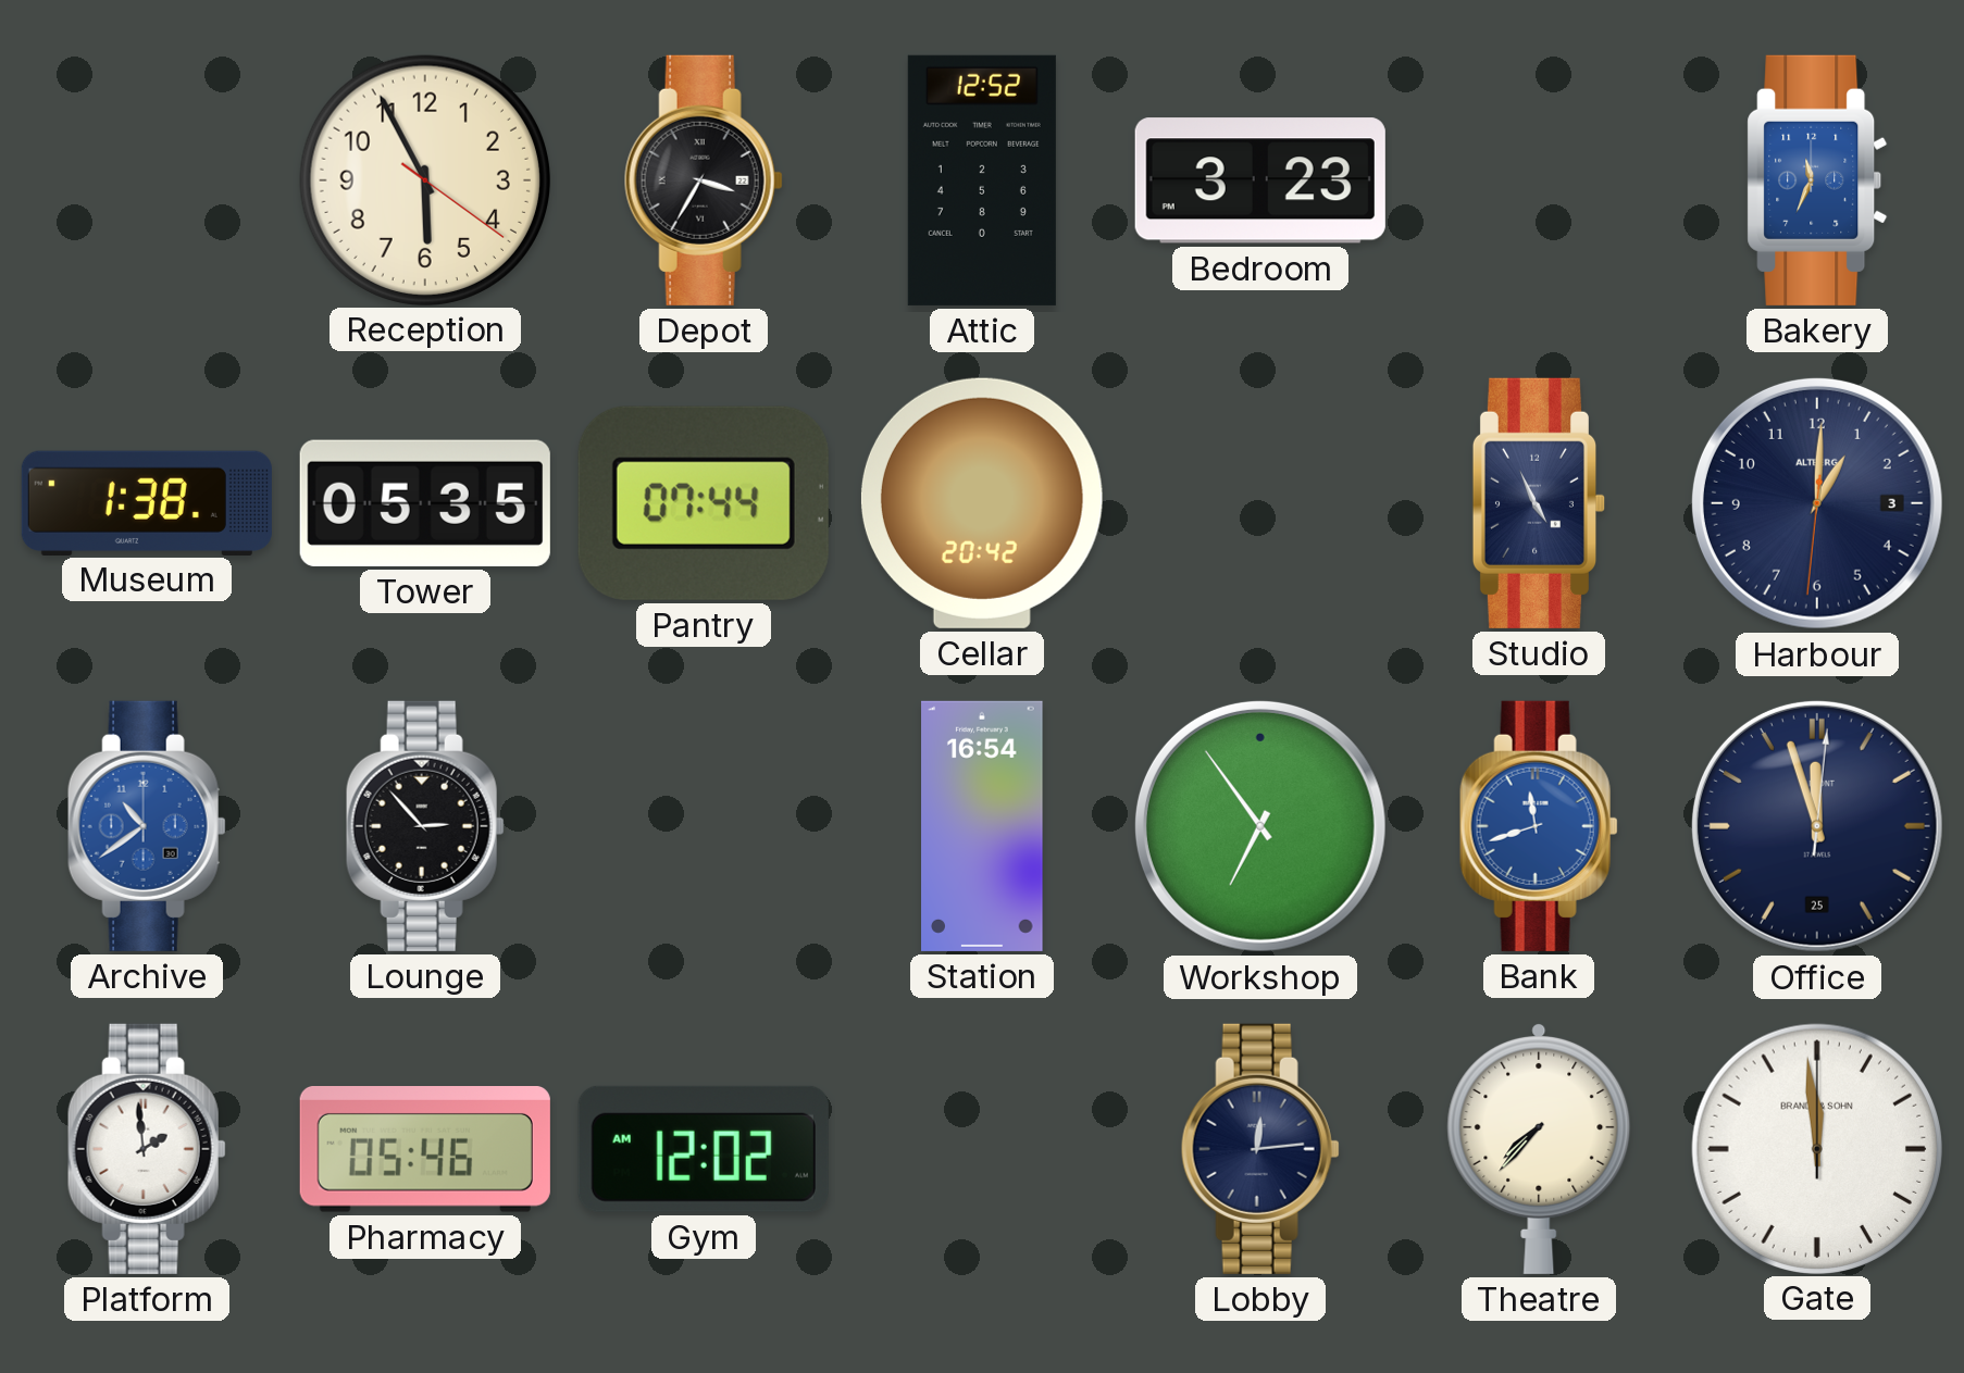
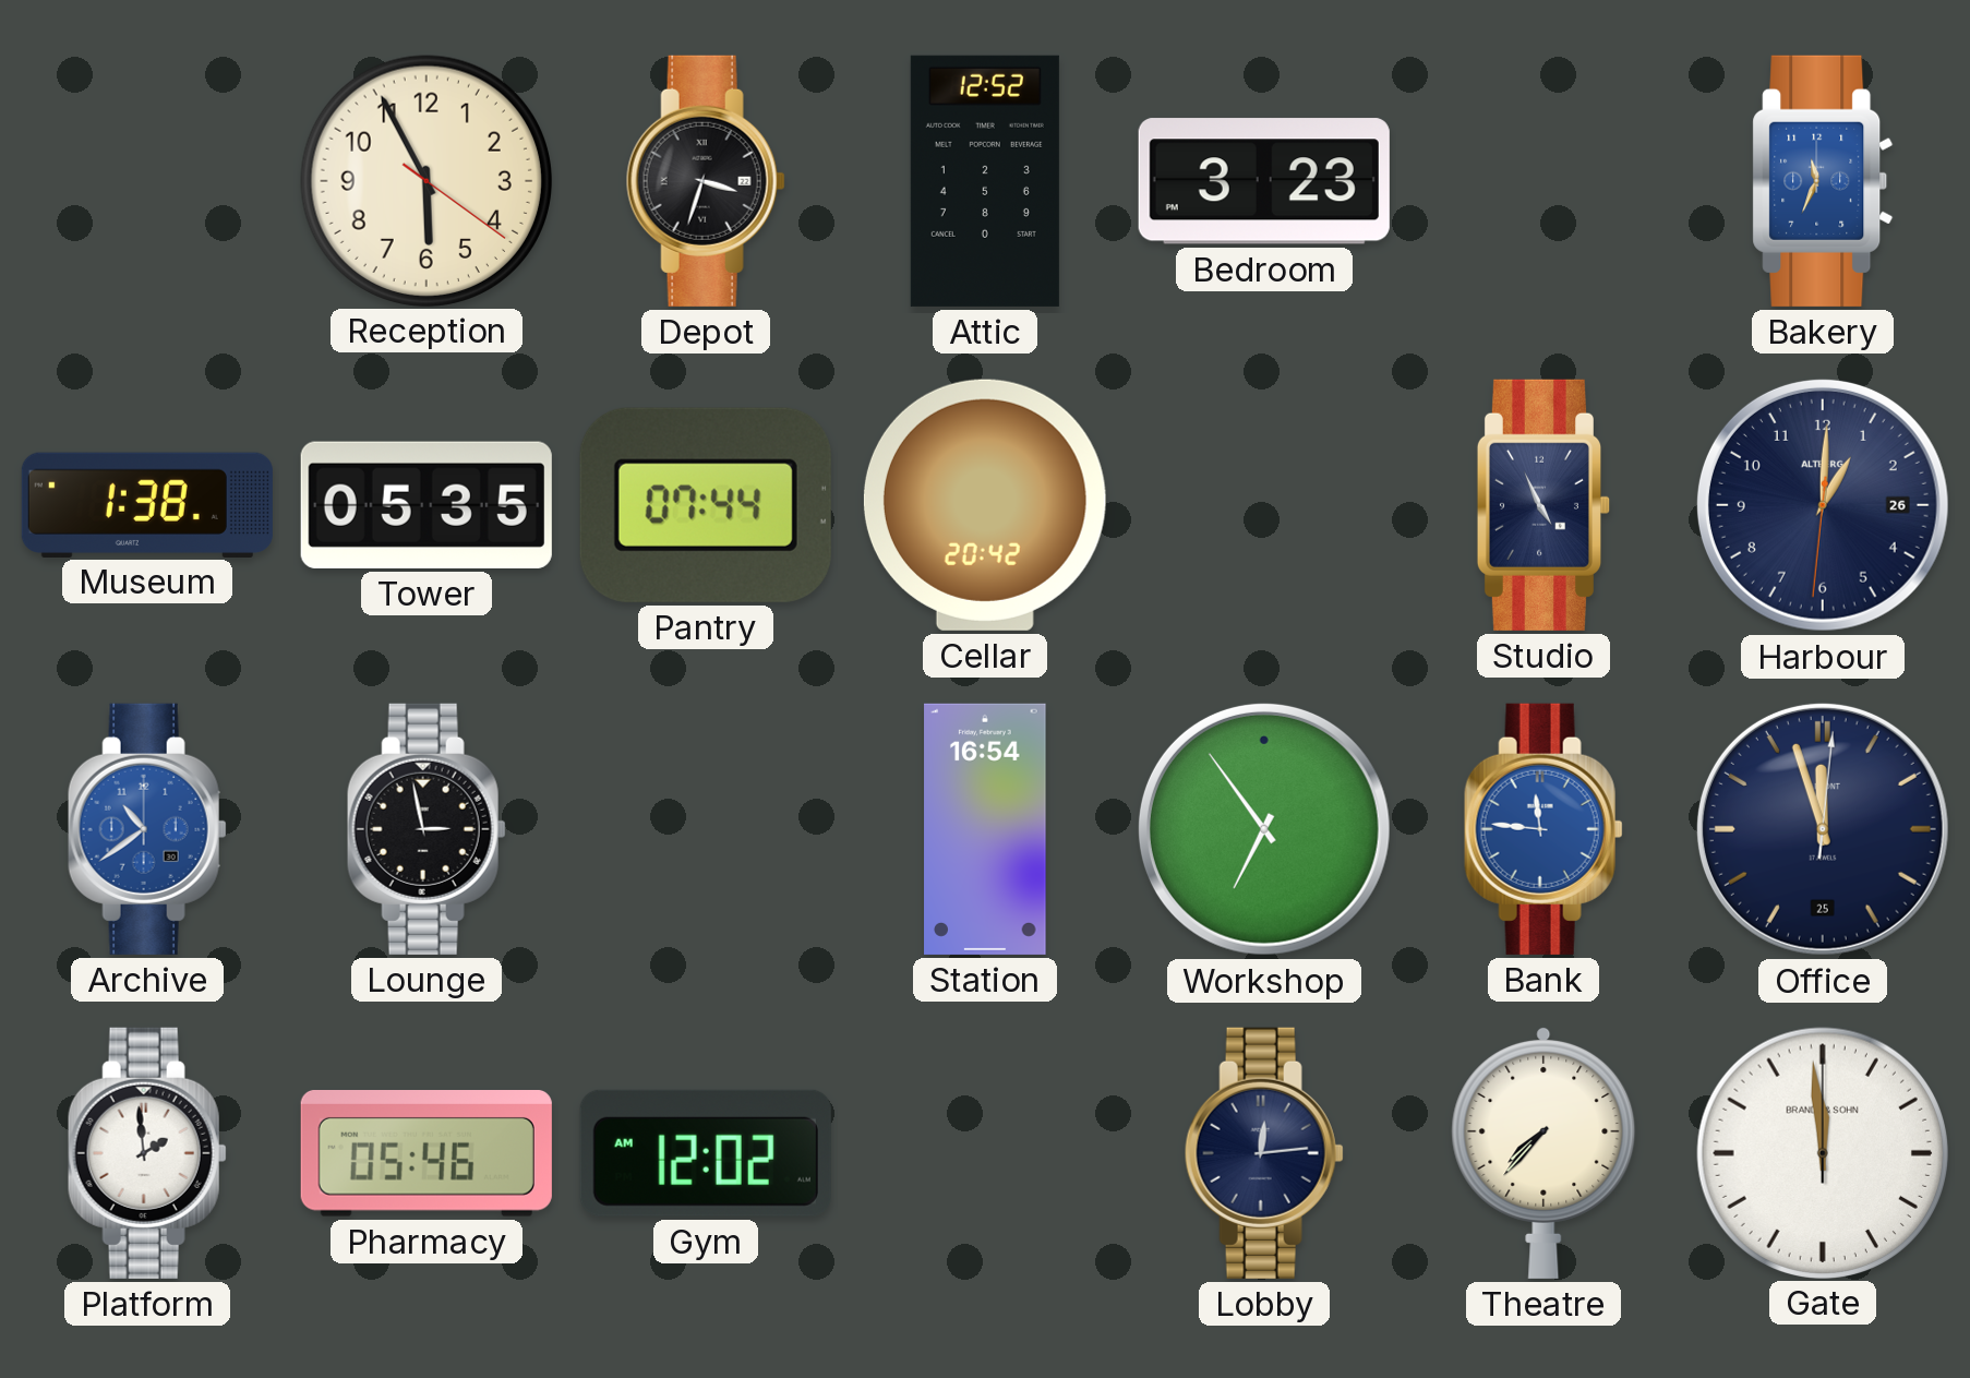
Depot: 3:35 -> 3:33 (706, 181)
Harbour date: 3 -> 26 (1823, 505)
Lounge: 2:53 -> 2:58 (427, 829)
Bank: 11:42 -> 11:46 (1543, 829)
